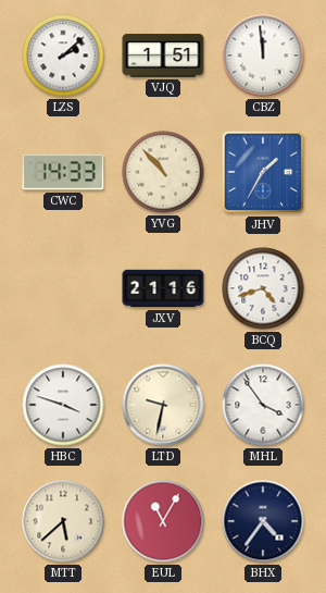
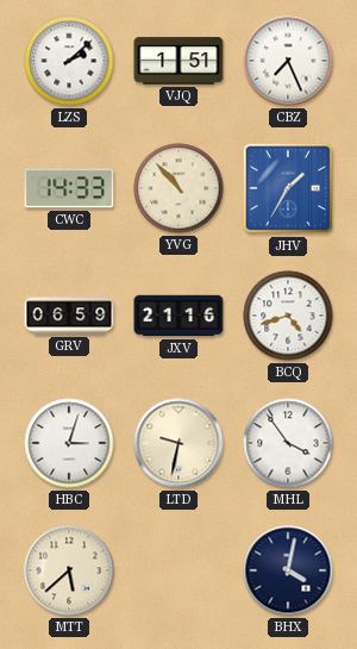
CBZ: 11:59 -> 7:26 (288, 61)
GRV: none -> 06:59 (69, 316)
HBC: 3:48 -> 3:03 (69, 443)
EUL: 11:05 -> none (163, 521)
BHX: 4:36 -> 4:02 (288, 570)
